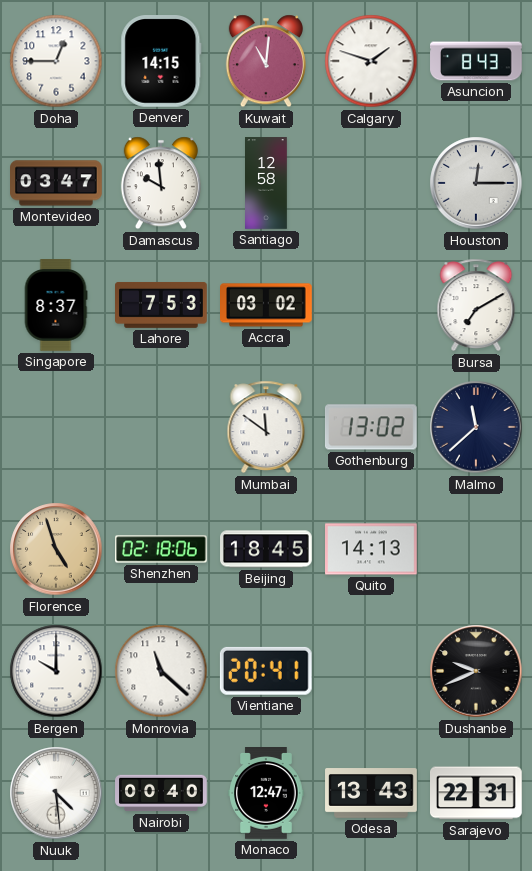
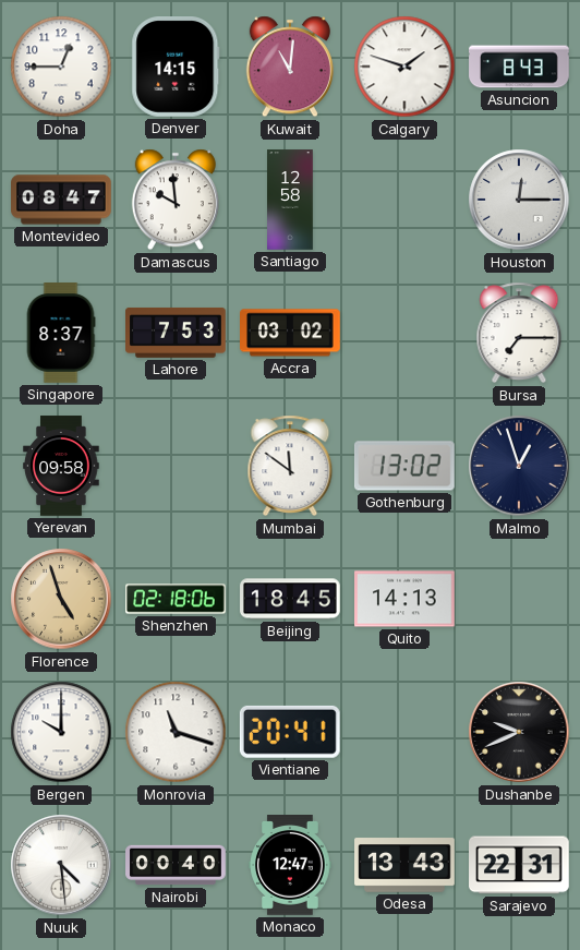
Montevideo: 03:47 -> 08:47 (61, 200)
Bursa: 7:10 -> 7:15 (519, 333)
Yerevan: none -> 09:58 (61, 466)
Malmo: 11:38 -> 12:57 (519, 466)
Monrovia: 11:22 -> 11:18 (176, 732)
